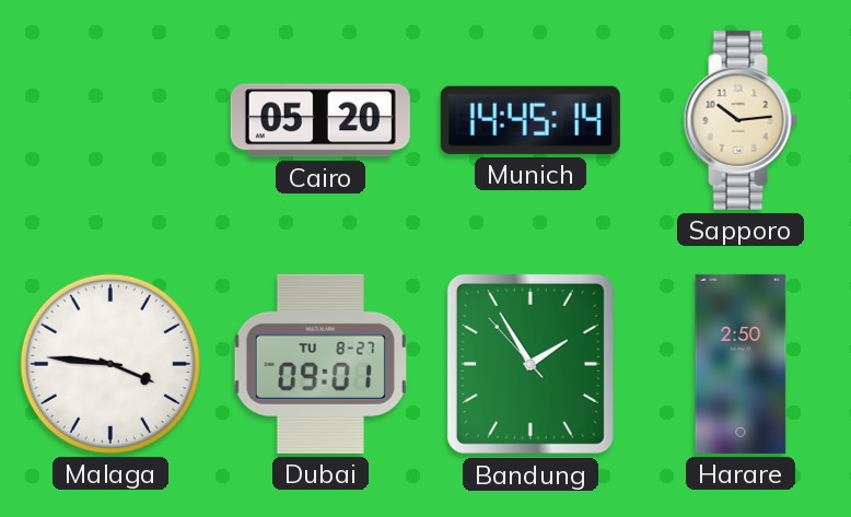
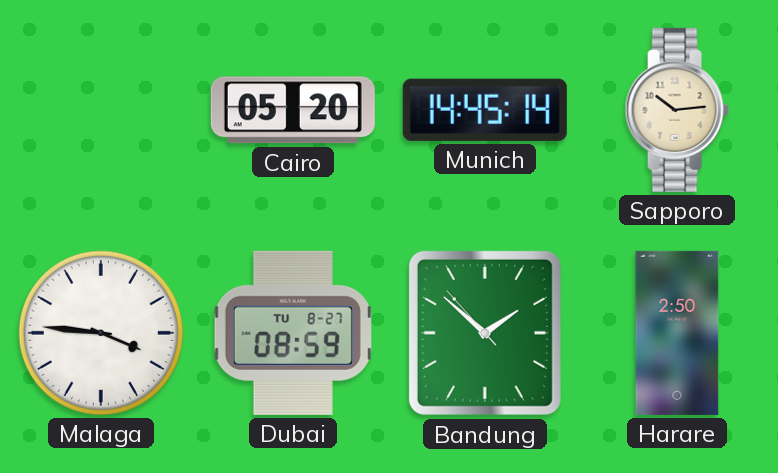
Dubai: 09:01 -> 08:59 (293, 333)
Bandung: 1:54 -> 1:51 (485, 333)
